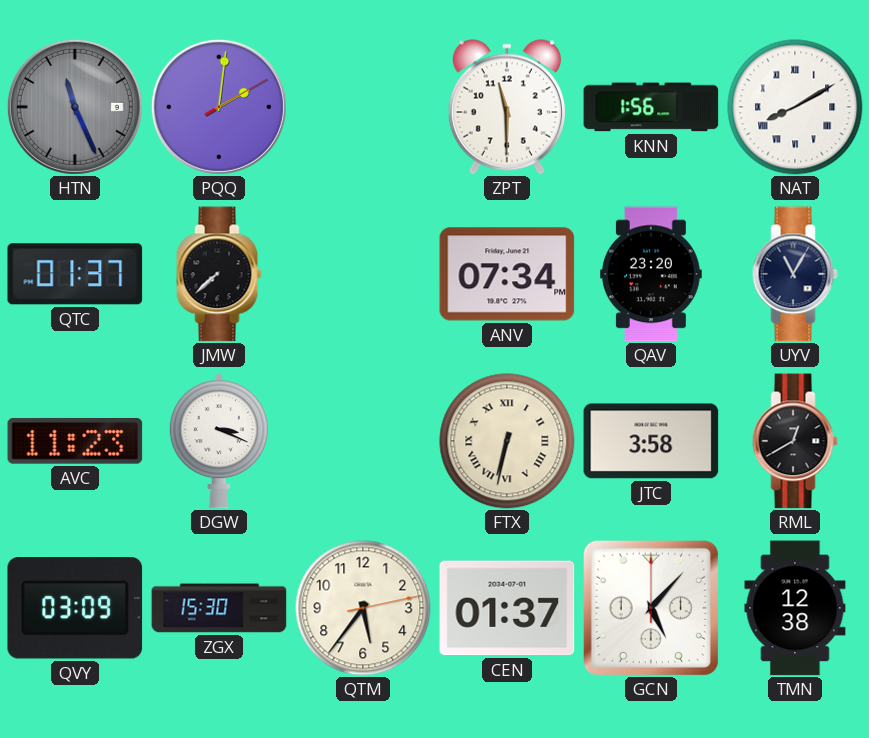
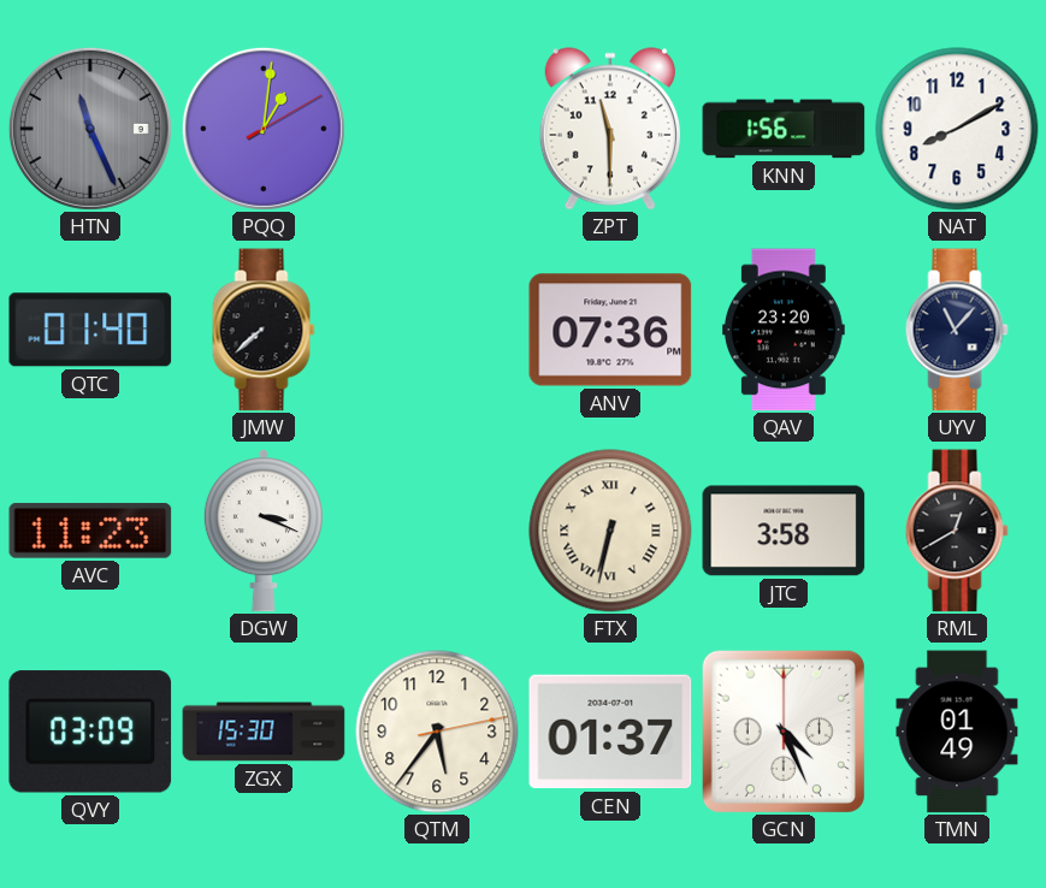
PQQ: 2:01 -> 1:01 (264, 129)
NAT numerals: Roman -> Arabic (957, 129)
QTC: 01:37 -> 01:40 (90, 330)
ANV: 07:34 -> 07:36 (610, 330)
UYV: 11:05 -> 11:07 (957, 330)
GCN: 5:07 -> 4:26 (784, 732)
TMN: 12:38 -> 01:49 (957, 732)
